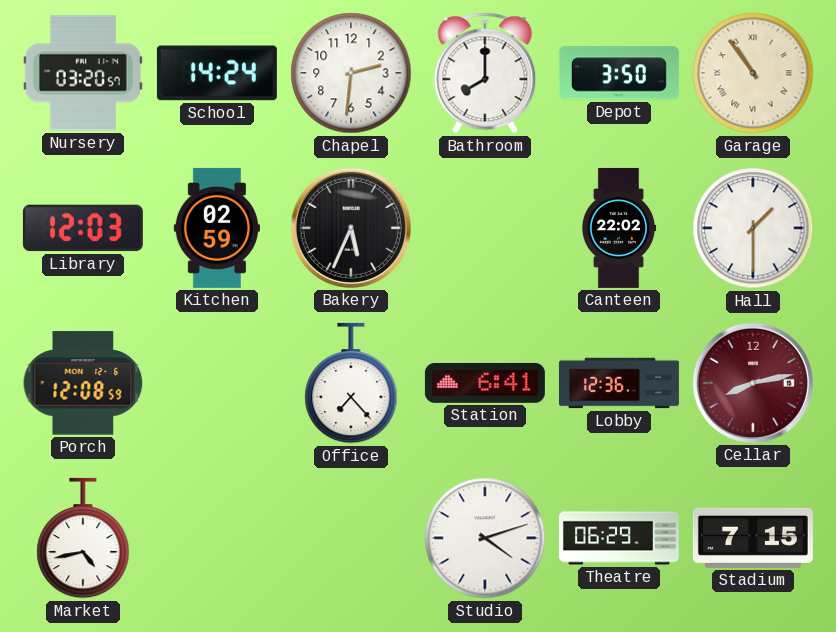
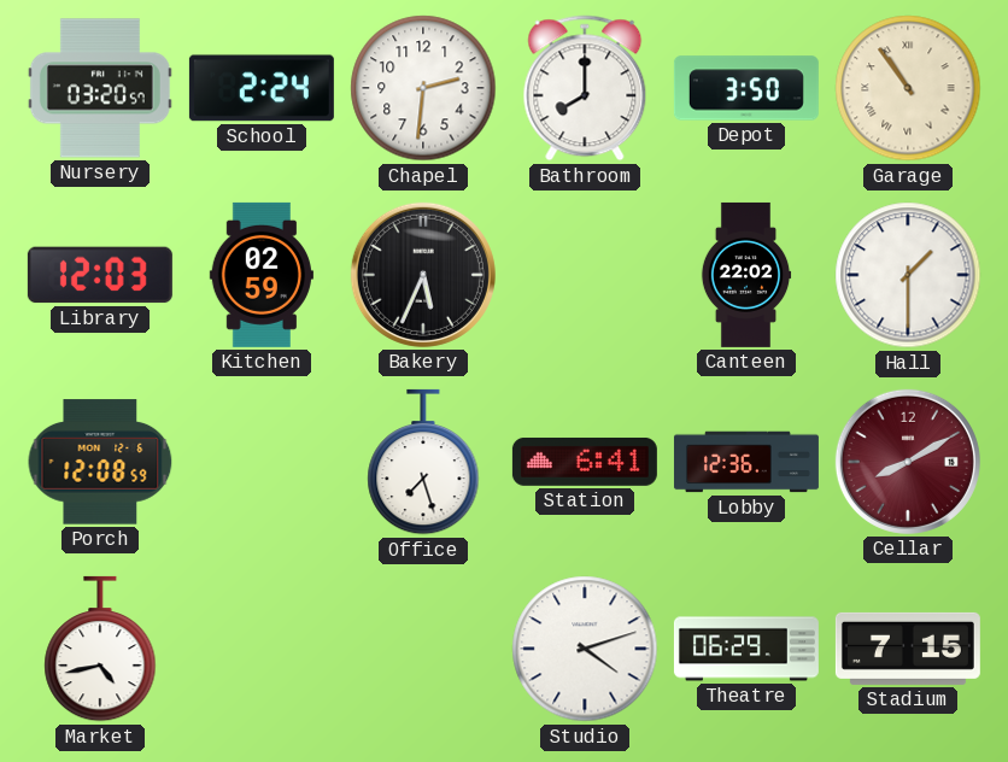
School: 14:24 -> 2:24 (262, 88)
Office: 7:23 -> 7:27 (423, 462)
Cellar: 8:13 -> 8:10 (908, 462)
